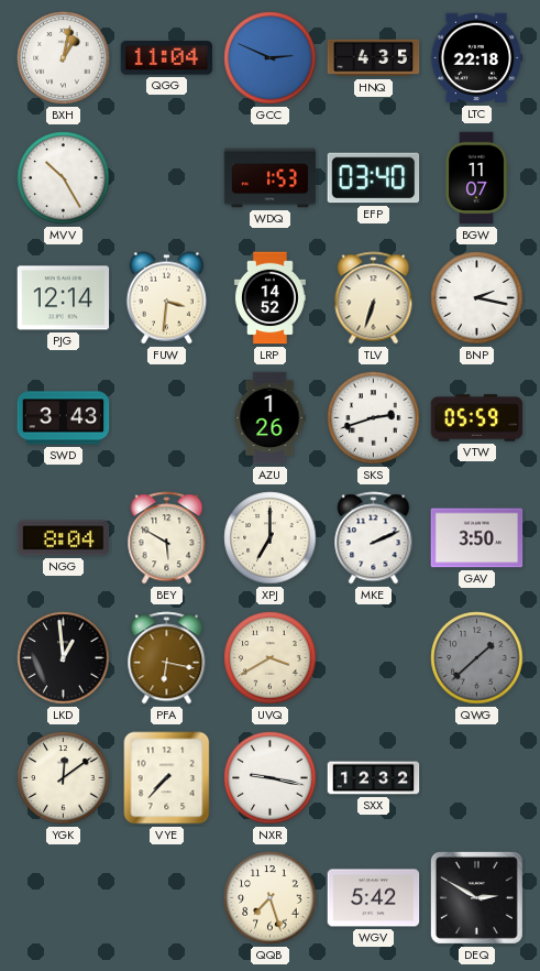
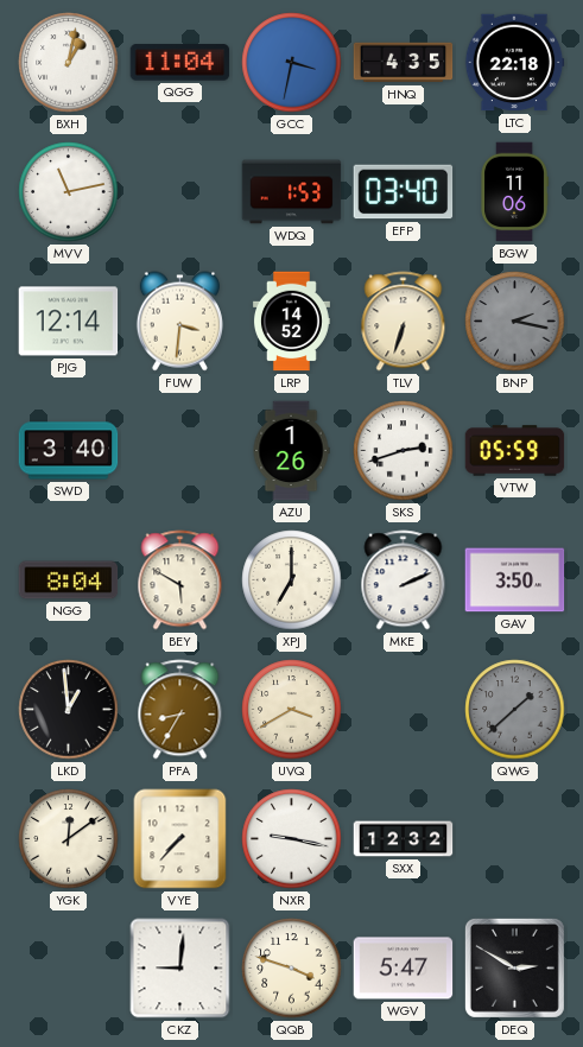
GCC: 2:49 -> 3:32 (292, 63)
MVV: 10:25 -> 11:13 (69, 192)
BGW: 11:07 -> 11:06 (514, 192)
BNP dial: white -> grey (515, 322)
SWD: 3:43 -> 3:40 (69, 451)
PFA: 6:17 -> 8:35 (180, 710)
CKZ: none -> 9:01 (180, 969)
QQB: 7:27 -> 3:48 (292, 969)
WGV: 5:42 -> 5:47 (404, 969)
